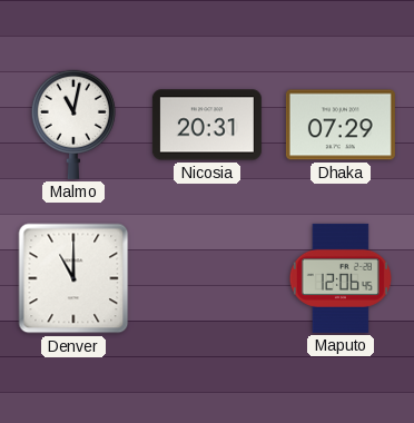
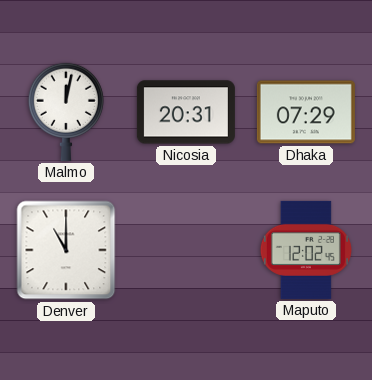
Malmo: 11:02 -> 12:02 (66, 112)
Maputo: 12:06 -> 12:02 (306, 250)
